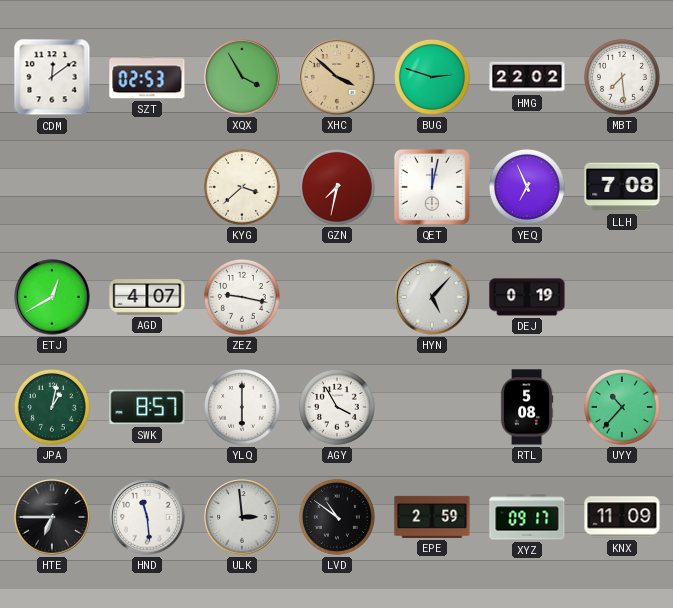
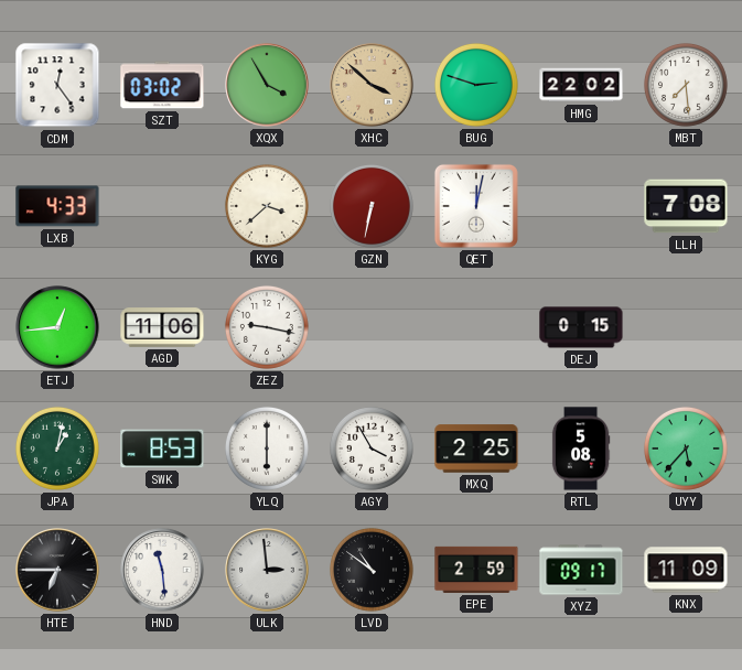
CDM: 12:09 -> 12:24 (57, 85)
SZT: 02:53 -> 03:02 (162, 85)
LXB: none -> 4:33 (57, 206)
GZN: 7:32 -> 6:32 (372, 206)
YEQ: 6:56 -> none (527, 187)
ETJ: 12:40 -> 12:44 (57, 327)
AGD: 4:07 -> 11:06 (162, 327)
HYN: 5:07 -> none (432, 297)
DEJ: 0:19 -> 0:15 (581, 327)
SWK: 8:57 -> 8:53 (162, 449)
MXQ: none -> 2:25 (476, 449)
UYY: 10:37 -> 5:37 (686, 449)
